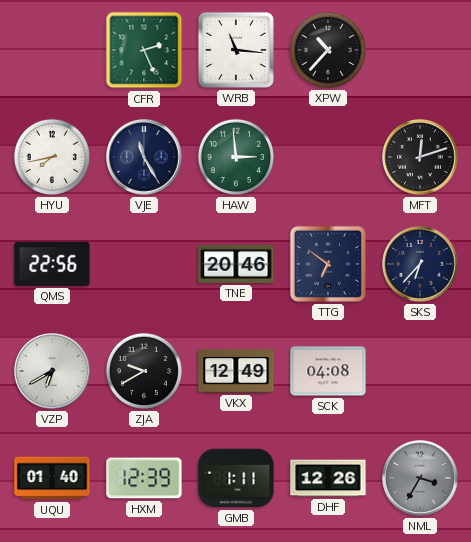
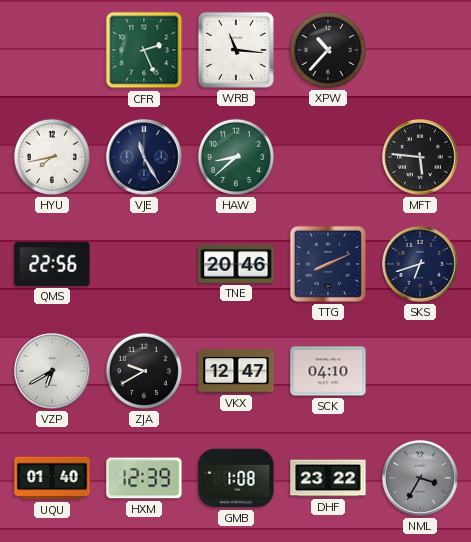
HAW: 2:59 -> 8:38 (236, 157)
MFT: 12:12 -> 5:46 (421, 158)
TTG: 6:51 -> 8:11 (328, 264)
SKS: 6:37 -> 6:42 (421, 265)
VKX: 12:49 -> 12:47 (236, 371)
SCK: 04:08 -> 04:10 (328, 371)
GMB: 1:11 -> 1:08 (236, 478)
DHF: 12:26 -> 23:22 (328, 478)
